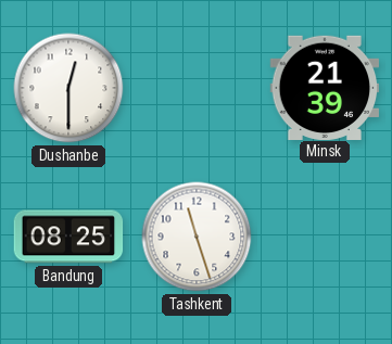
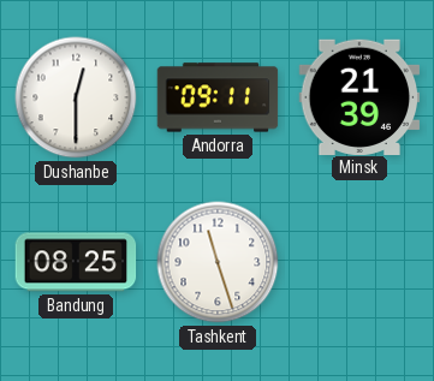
Andorra: none -> 09:11 (218, 97)
